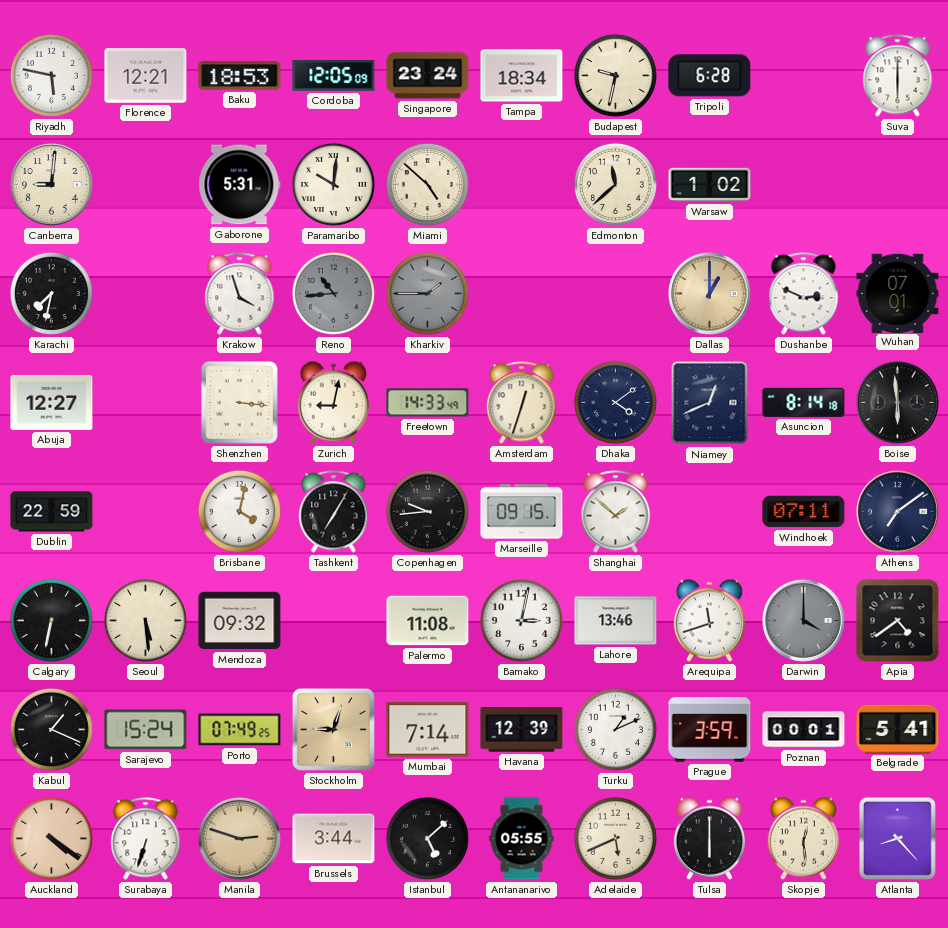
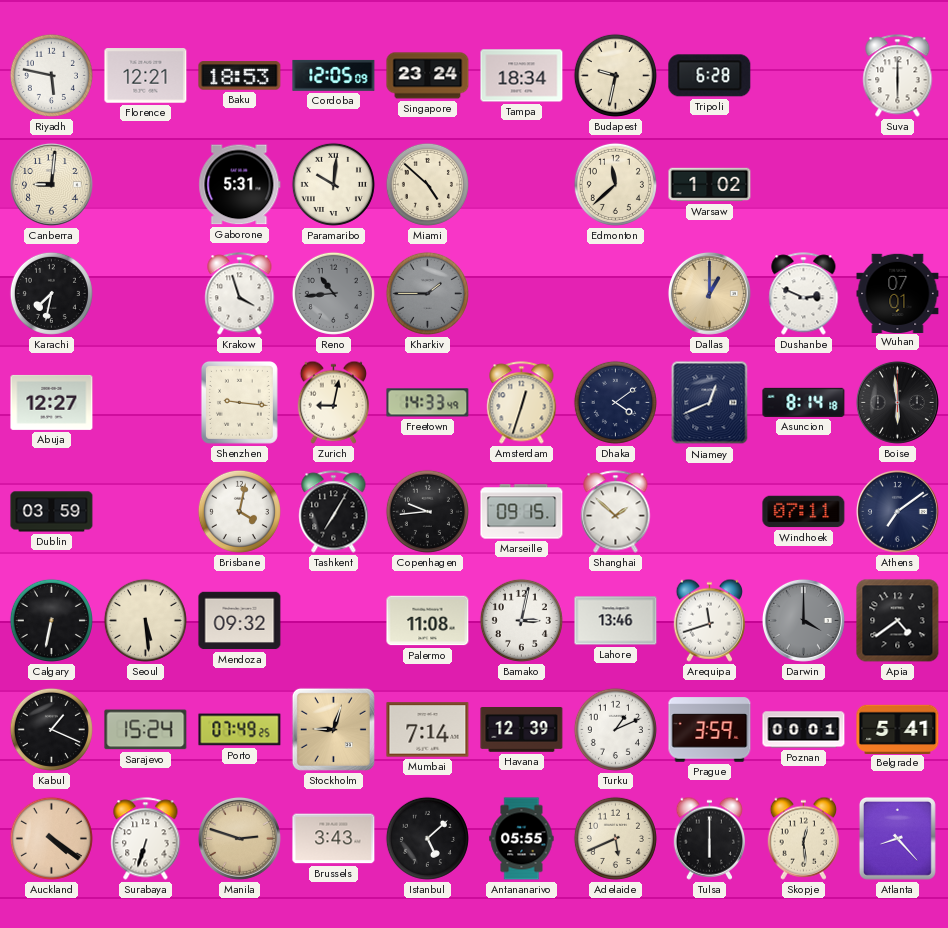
Shenzhen: 3:16 -> 9:16 (239, 402)
Dublin: 22:59 -> 03:59 (52, 512)
Brussels: 3:44 -> 3:43 (334, 839)
